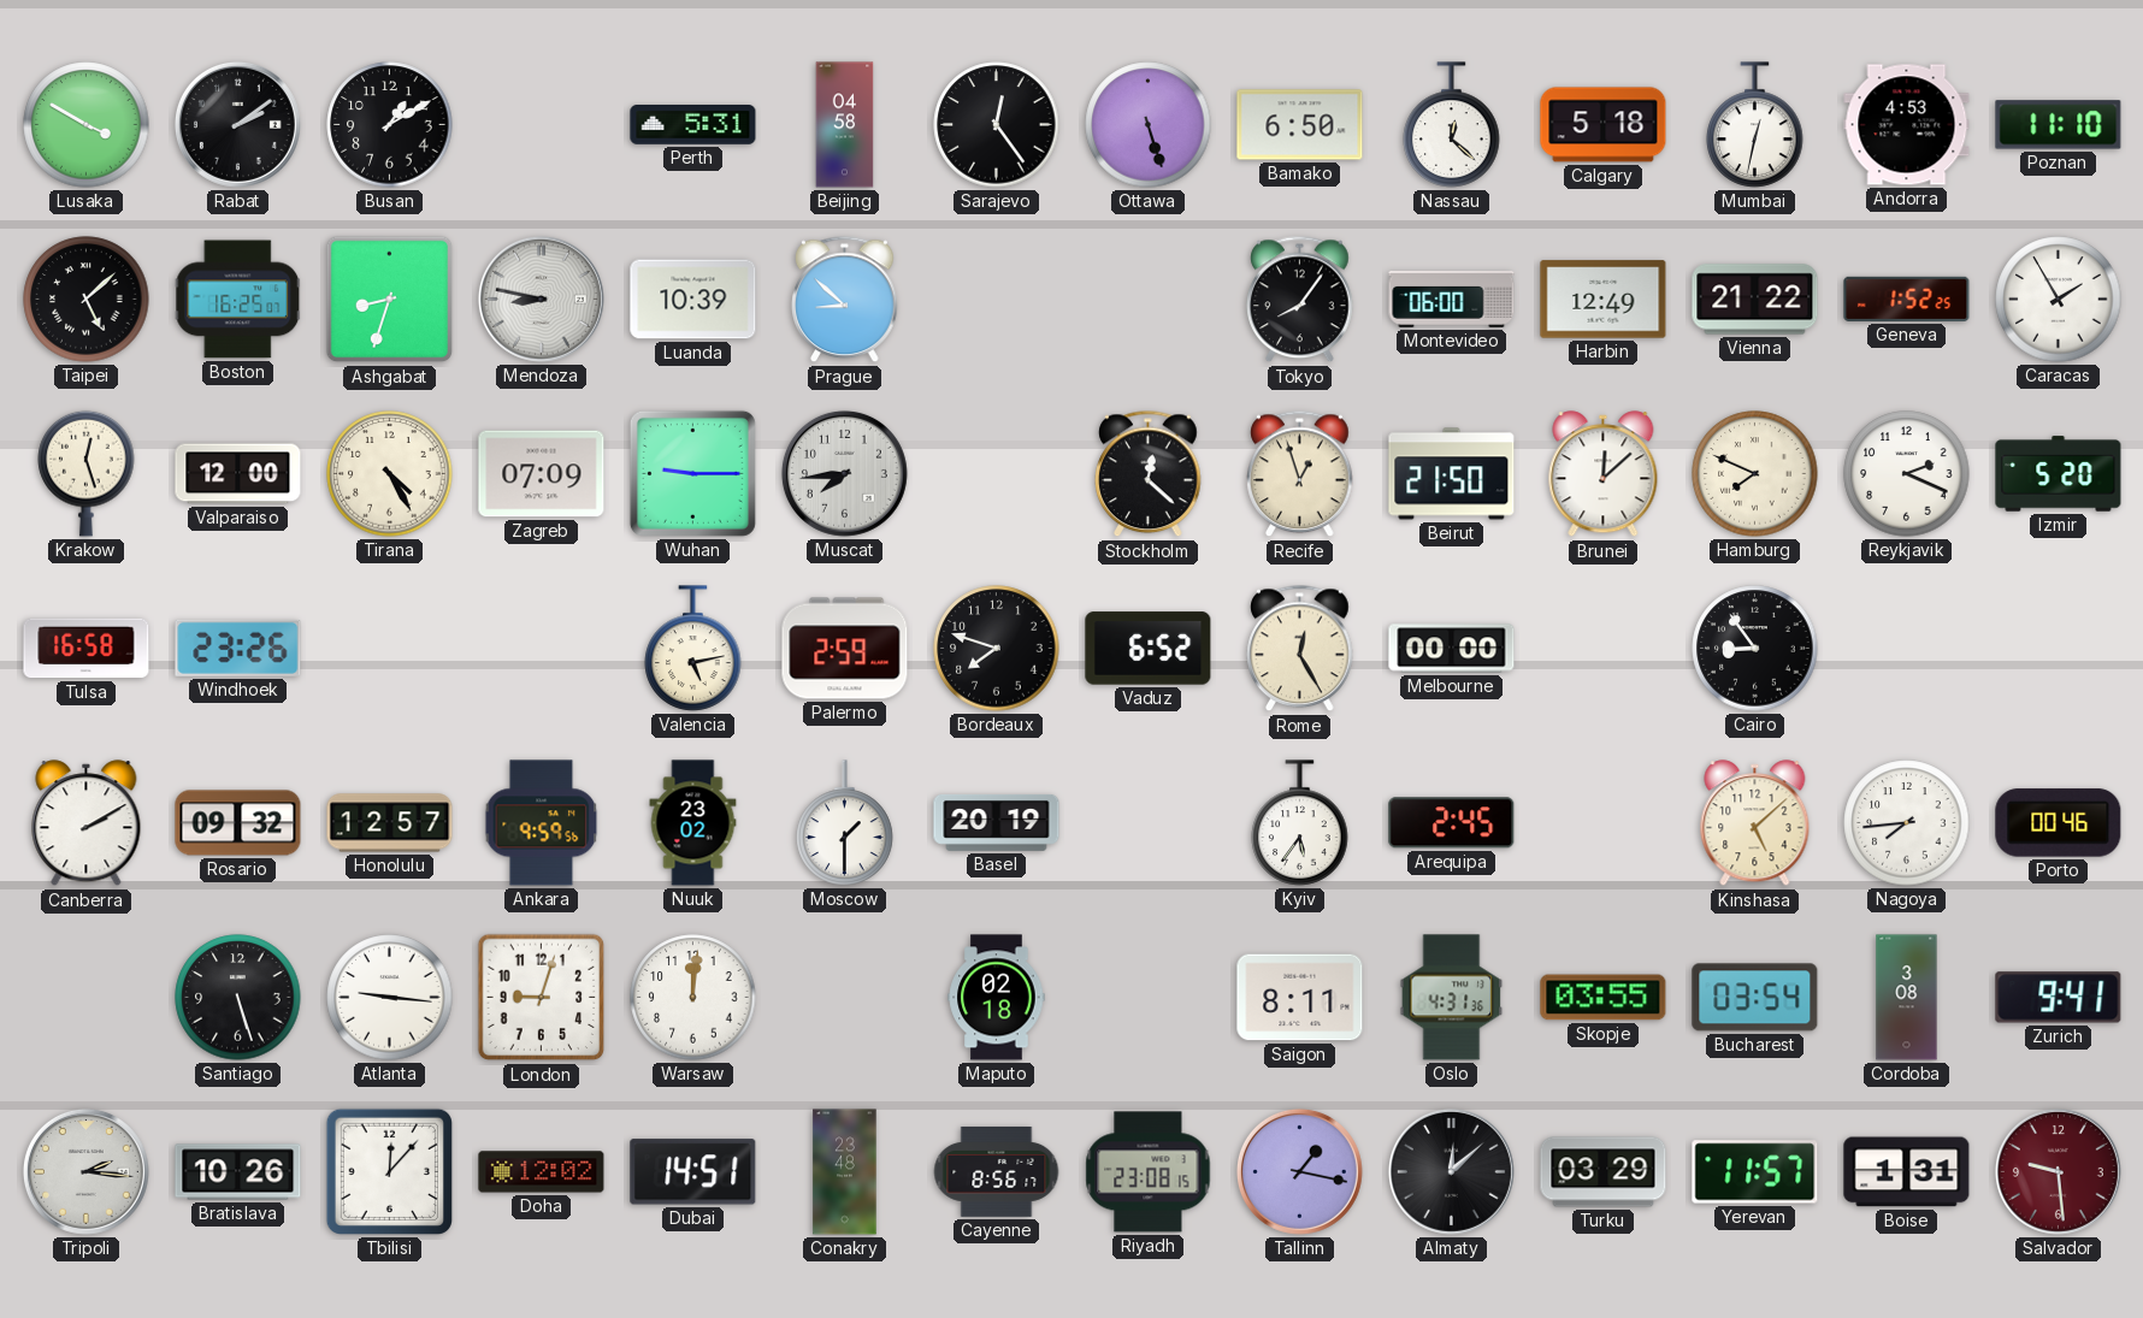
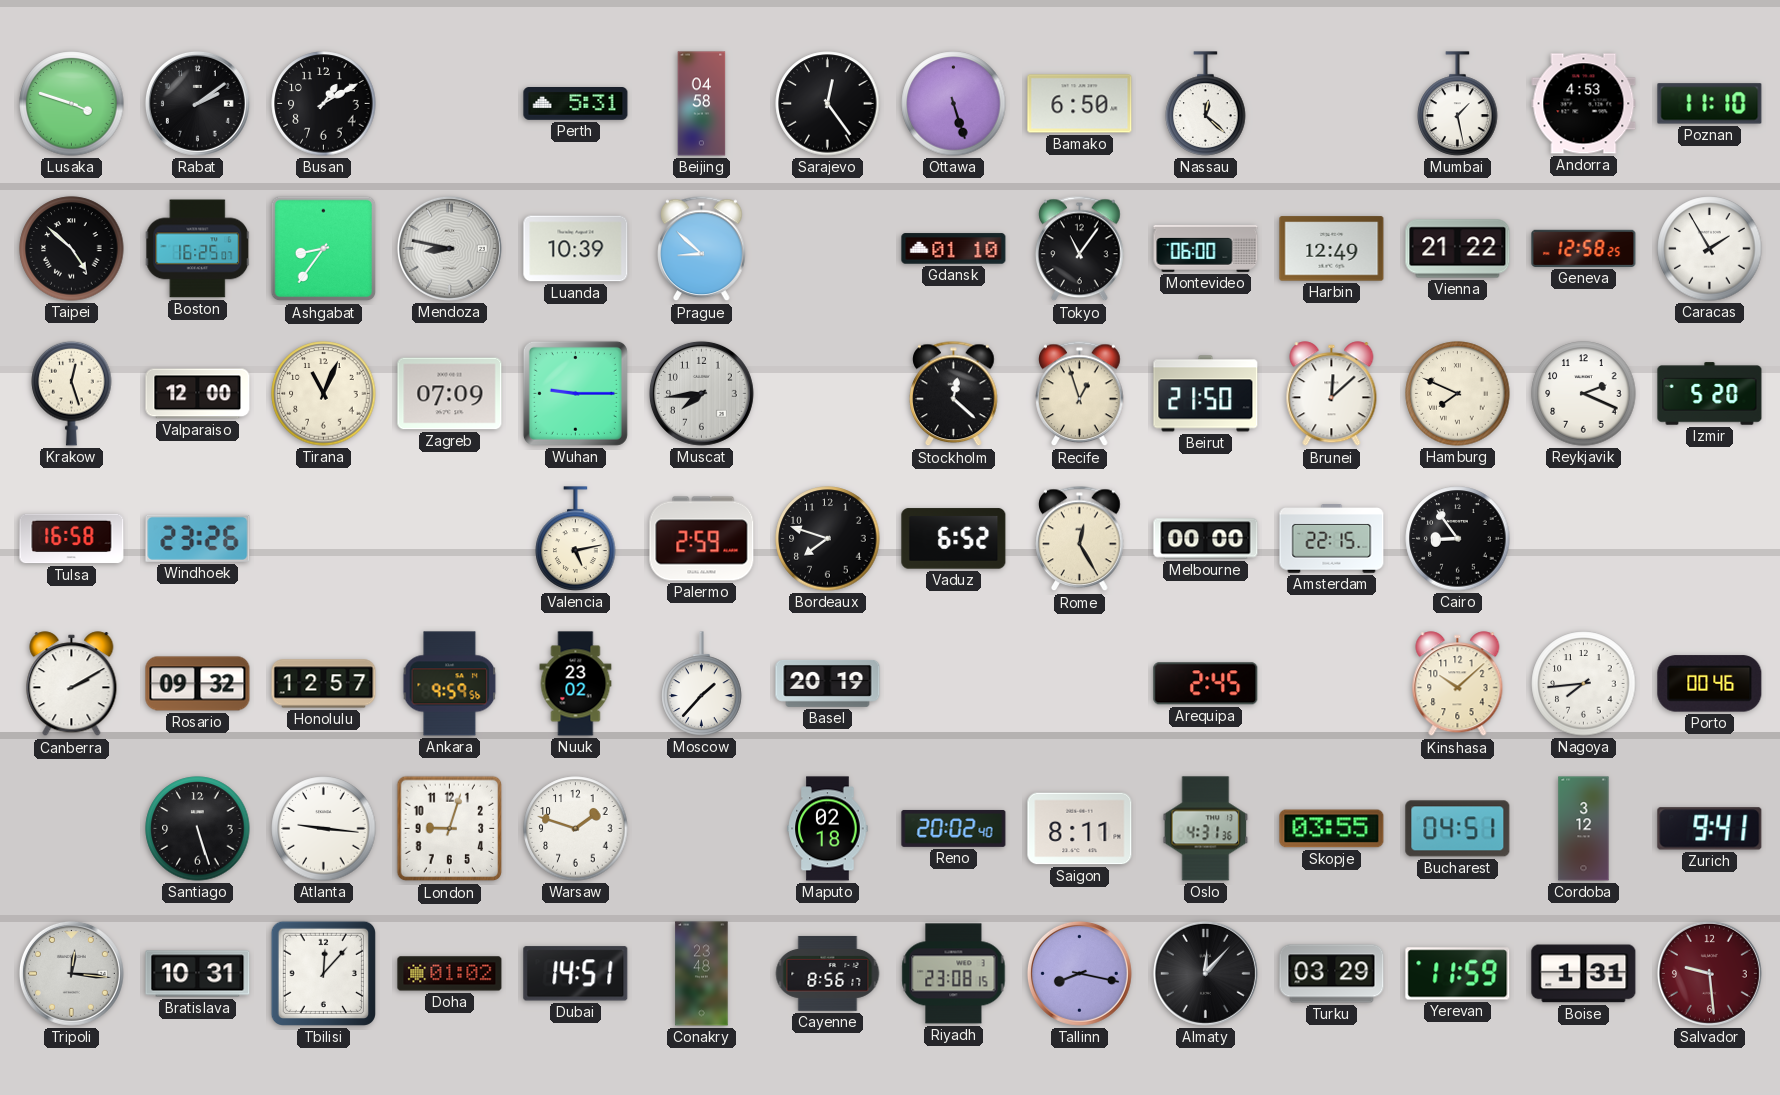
Lusaka: 3:50 -> 3:48 (72, 104)
Calgary: 5:18 -> none (1604, 125)
Mumbai: 12:32 -> 1:28 (1458, 104)
Taipei: 5:08 -> 4:52 (72, 249)
Ashgabat: 8:33 -> 8:36 (324, 249)
Gdansk: none -> 01:10 (954, 249)
Tokyo: 8:06 -> 11:06 (1080, 249)
Geneva: 1:52 -> 12:58 (1584, 248)
Tirana: 4:25 -> 11:04 (324, 394)
Amsterdam: none -> 22:15 (1332, 539)
Moscow: 1:30 -> 1:37 (702, 684)
Kyiv: 5:36 -> none (1300, 823)
Kinshasa: 5:08 -> 10:08 (1458, 684)
Warsaw: 12:01 -> 1:48 (576, 829)
Reno: none -> 20:02 (954, 828)
Bucharest: 03:54 -> 04:51 (1458, 829)
Cordoba: 3:08 -> 3:12 (1584, 829)
Tripoli: 2:16 -> 12:16 (71, 973)
Bratislava: 10:26 -> 10:31 (198, 974)
Doha: 12:02 -> 01:02 (450, 974)
Tallinn: 1:17 -> 8:17 (1079, 973)
Almaty: 12:08 -> 12:07 (1205, 973)
Yerevan: 11:57 -> 11:59 (1458, 974)
